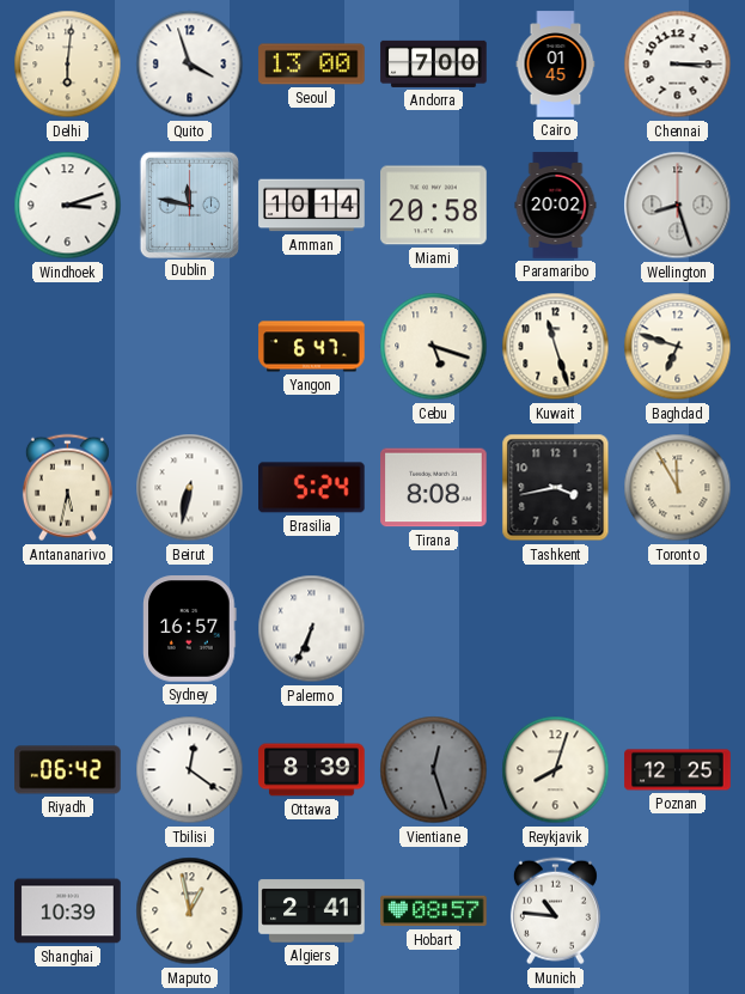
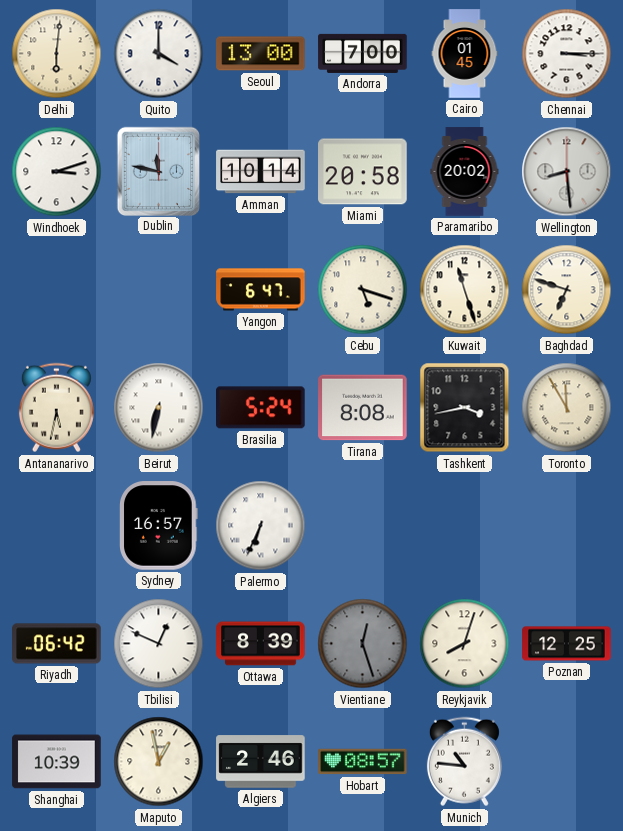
Quito: 3:57 -> 4:00 (159, 54)
Wellington: 8:27 -> 8:29 (567, 172)
Tbilisi: 12:21 -> 12:49 (159, 644)
Algiers: 2:41 -> 2:46 (261, 762)
